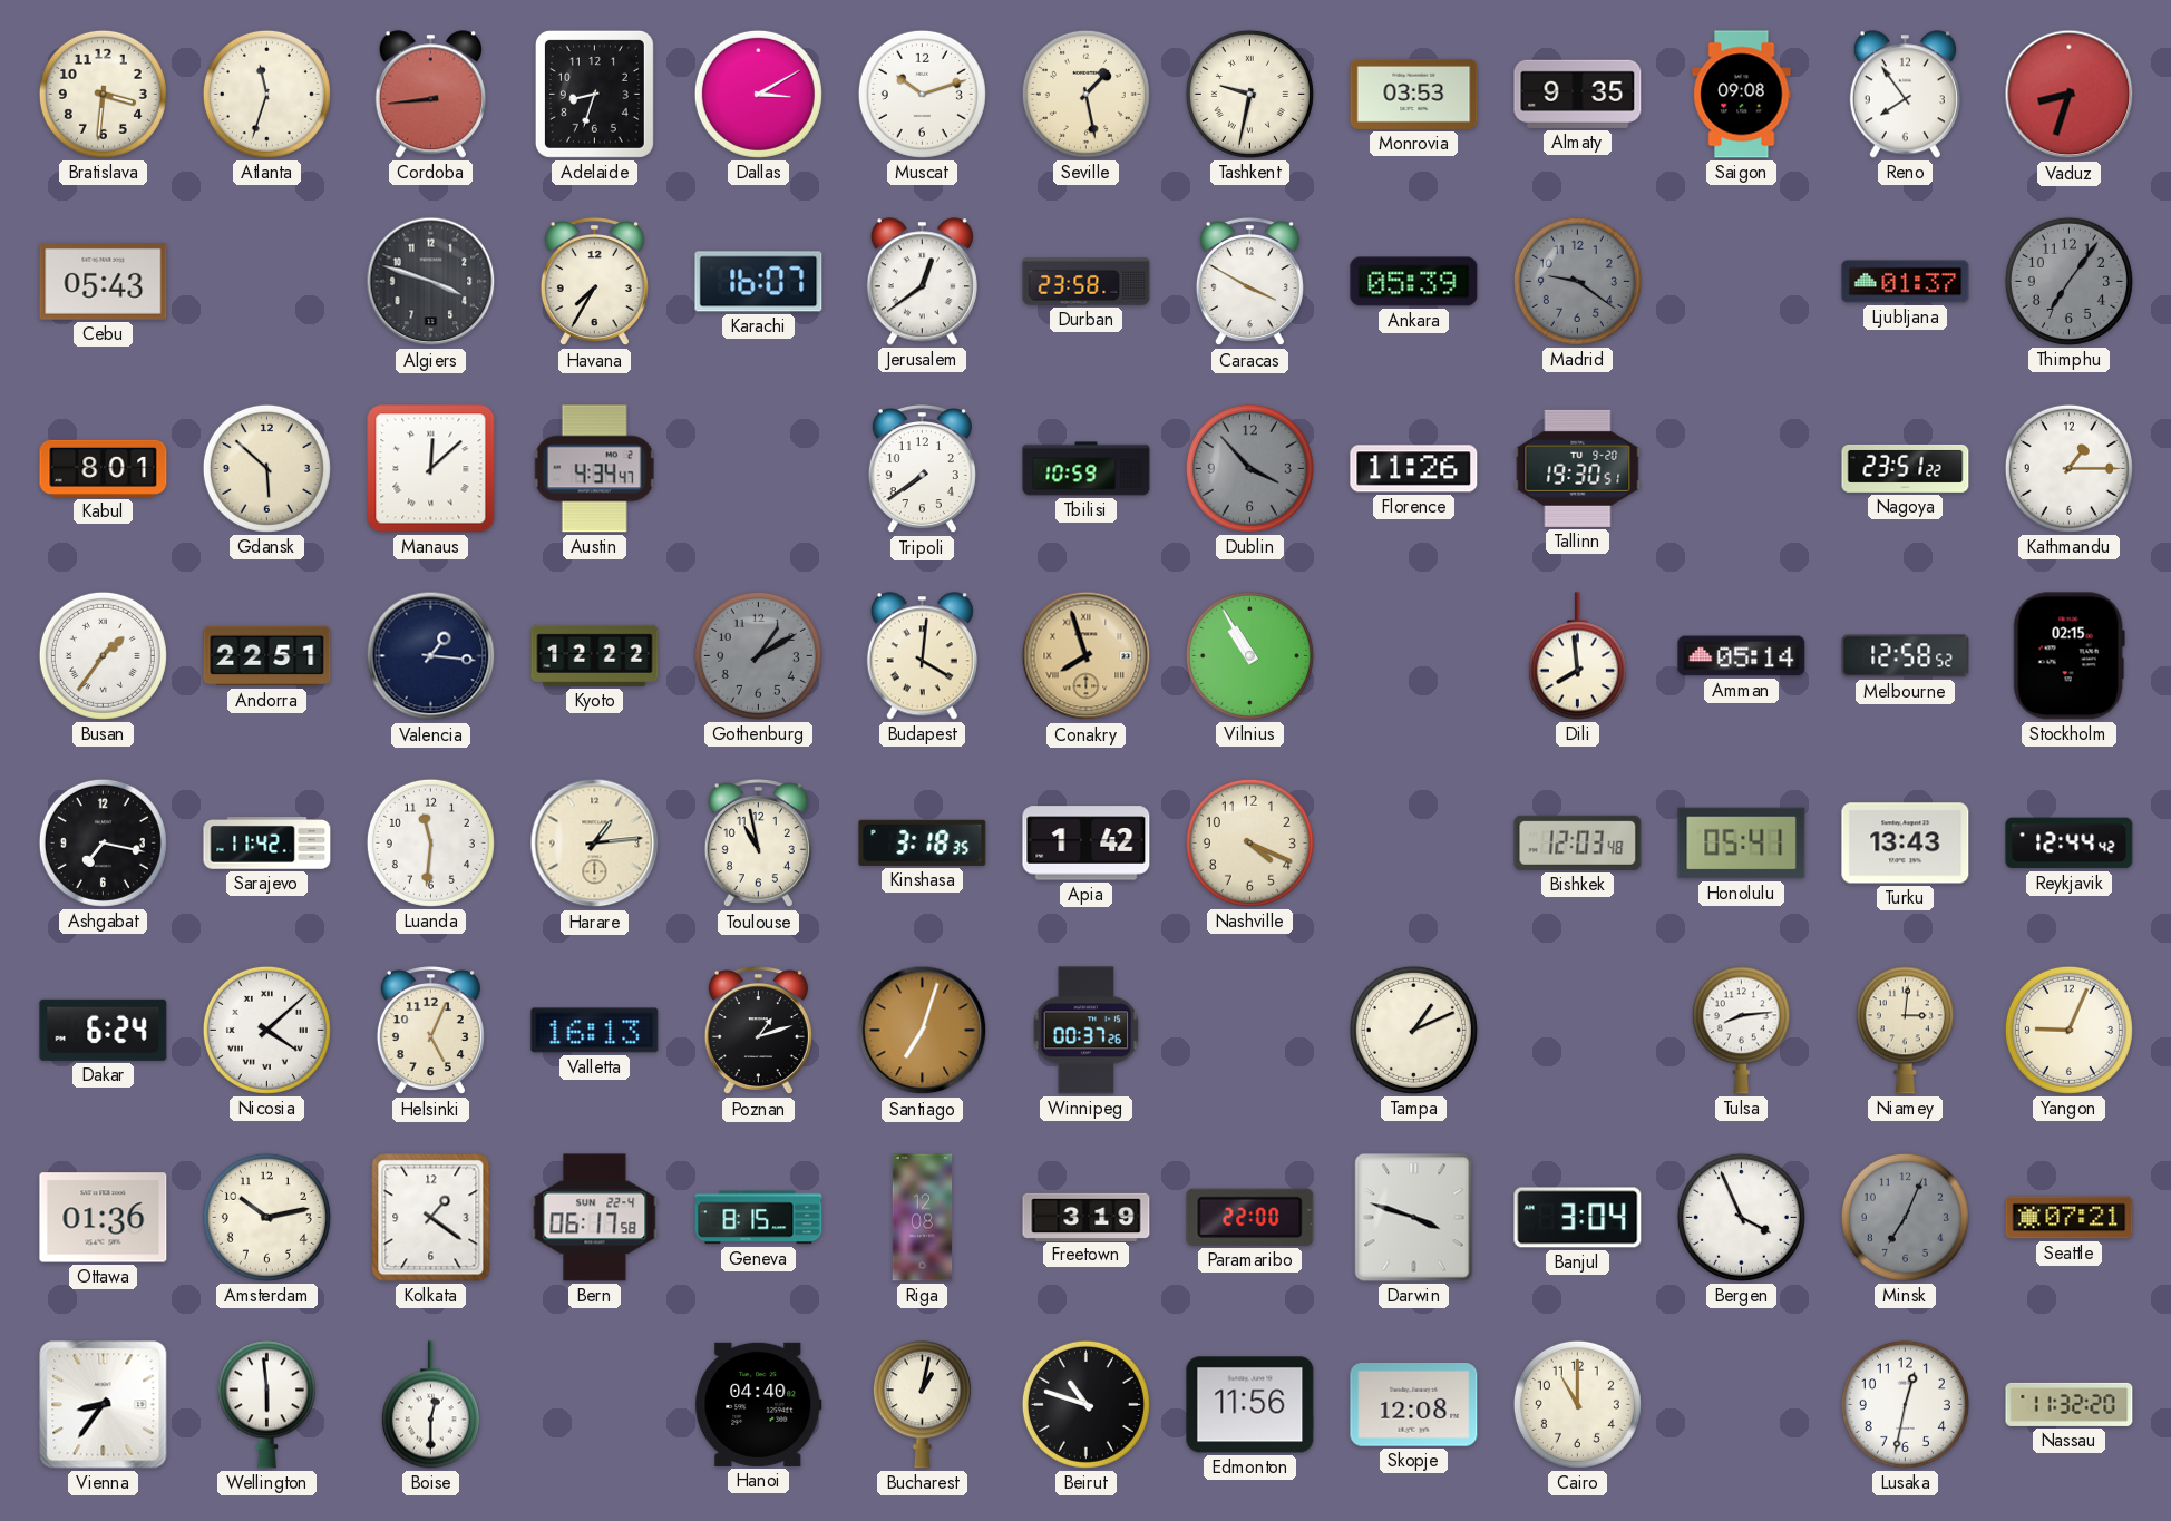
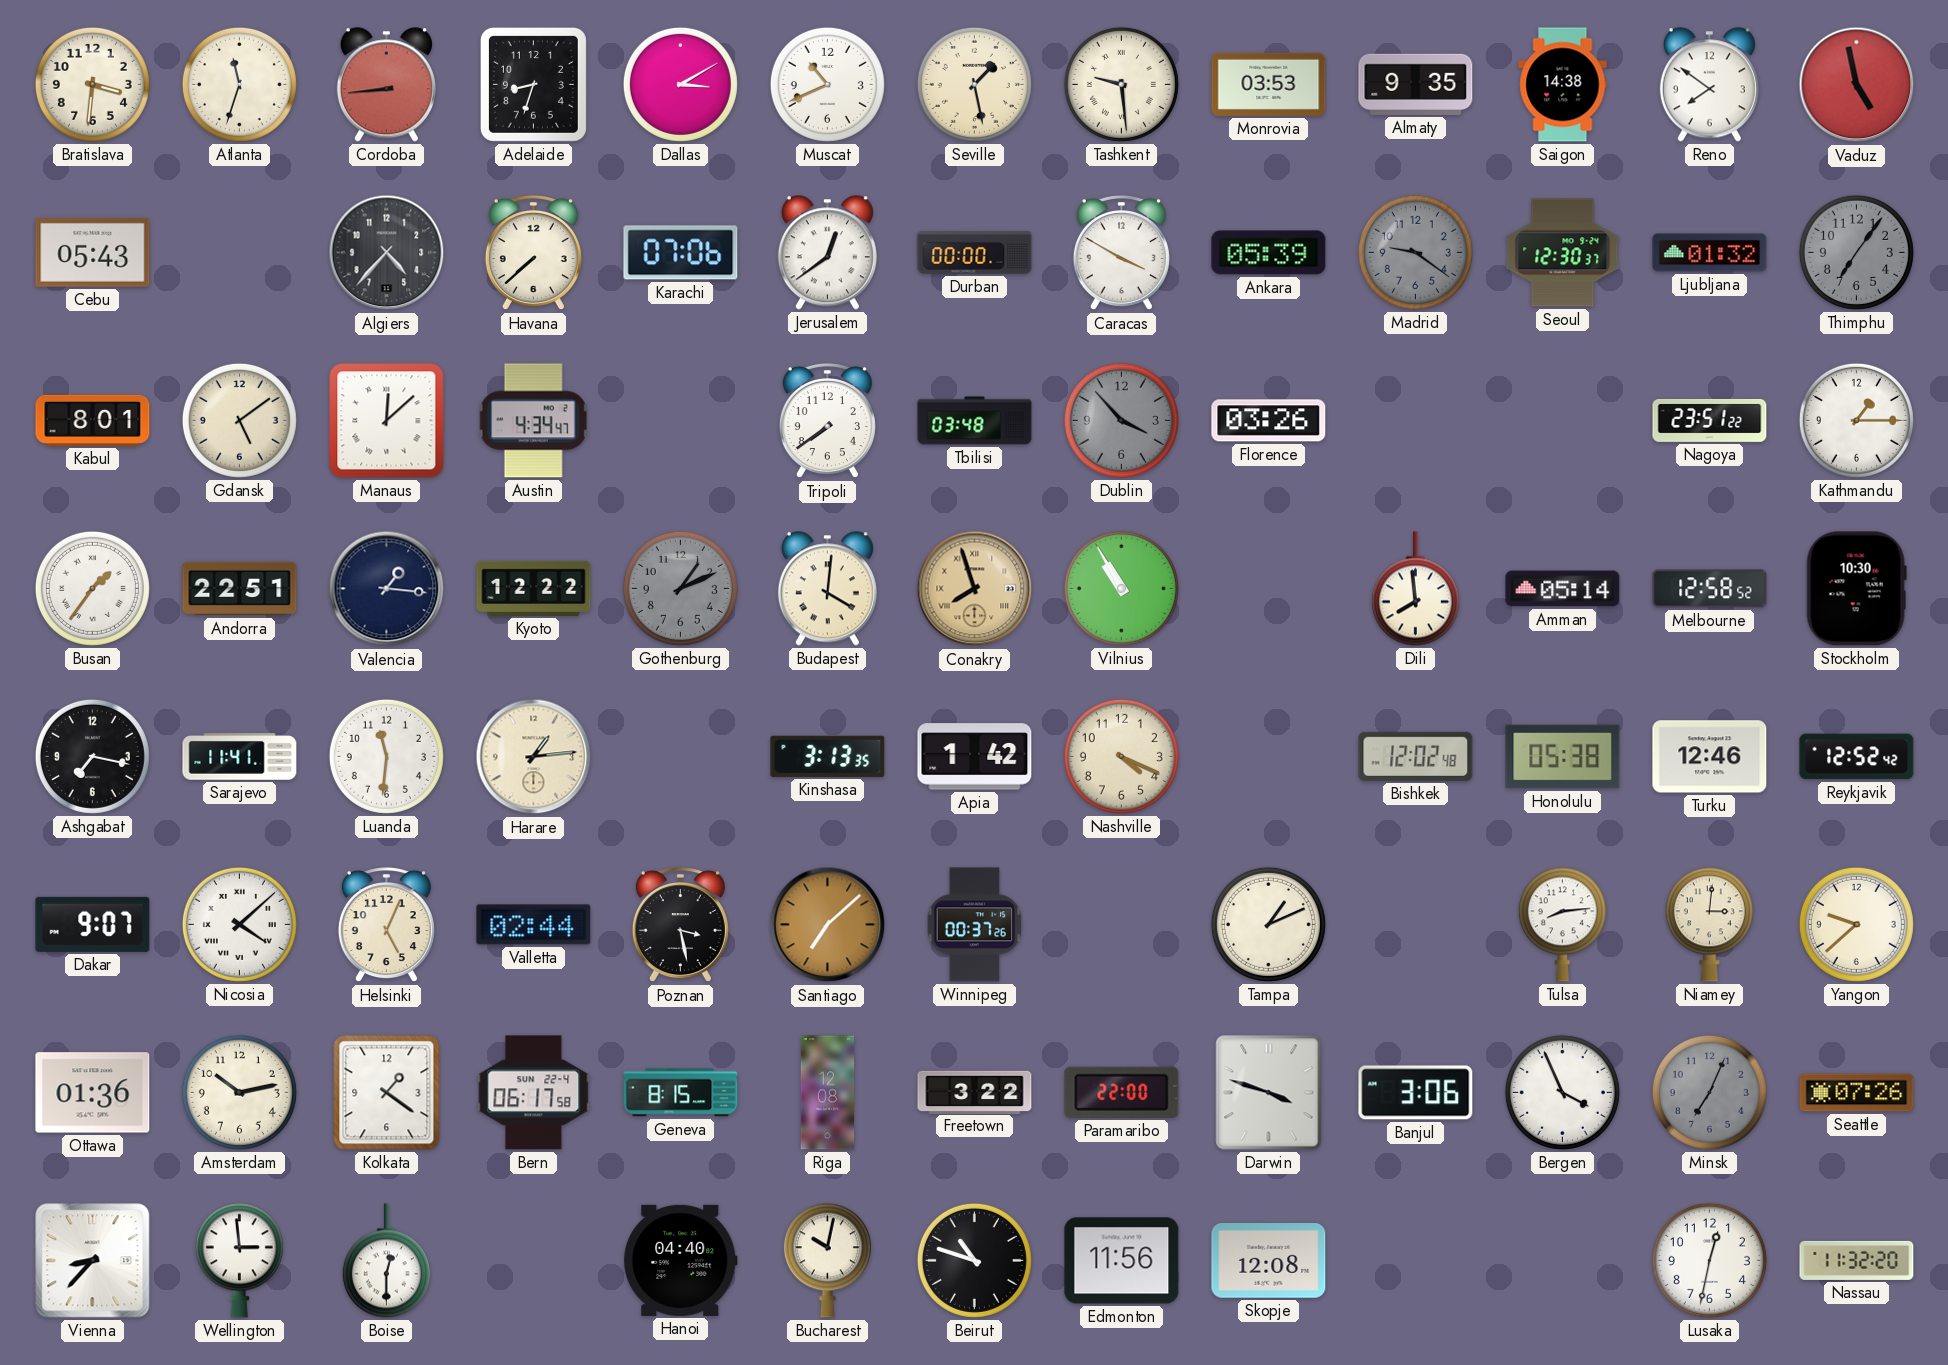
Muscat: 10:12 -> 10:41 (827, 84)
Tashkent: 9:32 -> 9:29 (1121, 84)
Saigon: 09:08 -> 14:38 (1563, 85)
Reno: 7:54 -> 7:51 (1709, 85)
Vaduz: 8:33 -> 4:58 (1857, 85)
Algiers: 3:48 -> 4:37 (387, 253)
Havana: 7:35 -> 7:38 (533, 254)
Karachi: 16:07 -> 07:06 (681, 253)
Durban: 23:58 -> 00:00 (975, 253)
Seoul: none -> 12:30 (1563, 253)
Ljubljana: 01:37 -> 01:32 (1710, 253)
Gdansk: 5:52 -> 5:09 (239, 420)
Tbilisi: 10:59 -> 03:48 (975, 421)
Florence: 11:26 -> 03:26 (1269, 421)
Tallinn: 19:30 -> none (1578, 468)
Gothenburg: 1:10 -> 1:11 (680, 588)
Stockholm: 02:15 -> 10:30 (1856, 589)
Sarajevo: 11:42 -> 11:41 (240, 757)
Toulouse: 10:58 -> none (758, 845)
Kinshasa: 3:18 -> 3:13 (828, 756)
Bishkek: 12:03 -> 12:02 (1416, 756)
Honolulu: 05:41 -> 05:38 (1563, 757)
Turku: 13:43 -> 12:46 (1710, 757)
Reykjavik: 12:44 -> 12:52 (1857, 757)
Dakar: 6:24 -> 9:07 (93, 924)
Valletta: 16:13 -> 02:44 (534, 925)
Poznan: 1:12 -> 3:28 (680, 926)
Santiago: 7:03 -> 7:08 (828, 925)
Yangon: 9:04 -> 9:38 (1856, 924)
Freetown: 3:19 -> 3:22 (975, 1092)
Banjul: 3:04 -> 3:06 (1416, 1093)
Seattle: 07:21 -> 07:26 (1857, 1093)
Vienna: 8:36 -> 8:37 (93, 1261)
Wellington: 5:59 -> 2:59 (239, 1261)
Bucharest: 1:02 -> 10:02 (827, 1261)
Cairo: 11:00 -> none (1577, 1404)
